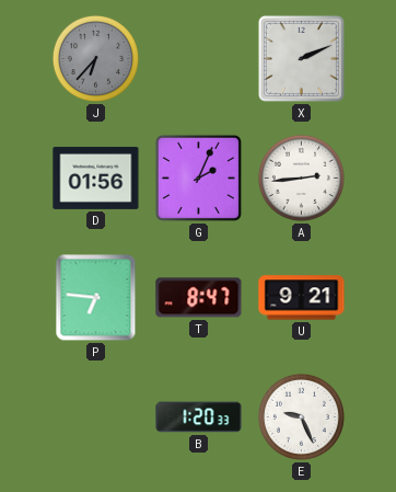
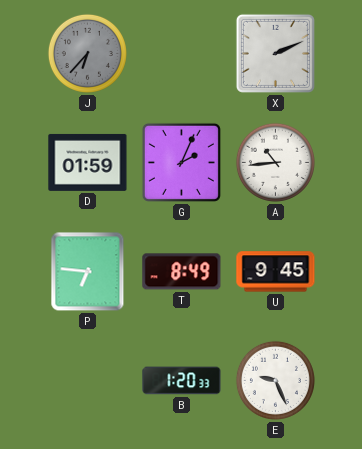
D: 01:56 -> 01:59 (88, 162)
A: 2:44 -> 10:44 (275, 162)
T: 8:47 -> 8:49 (182, 272)
U: 9:21 -> 9:45 (276, 272)
